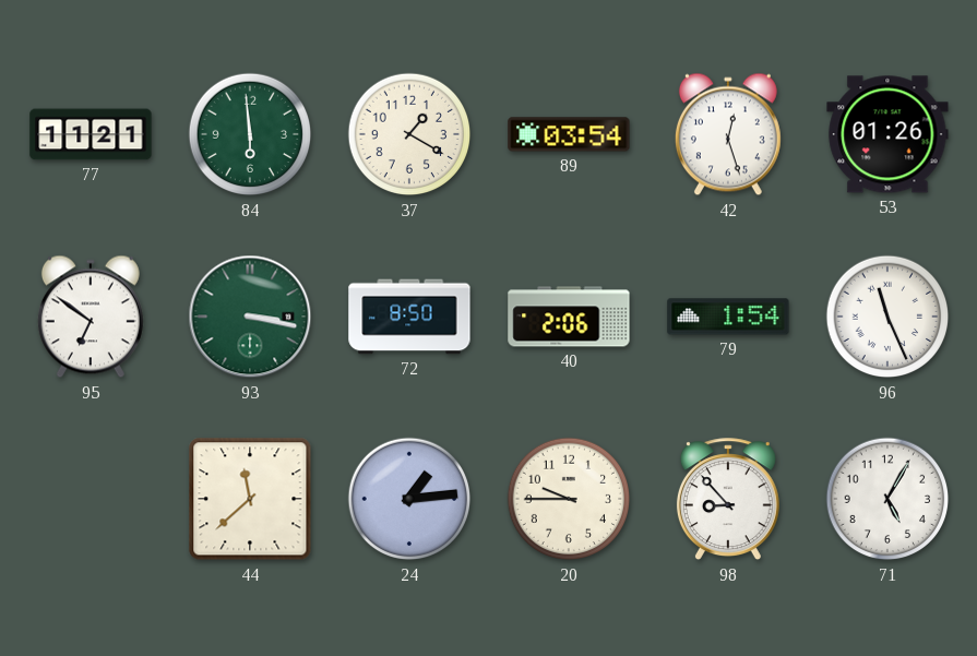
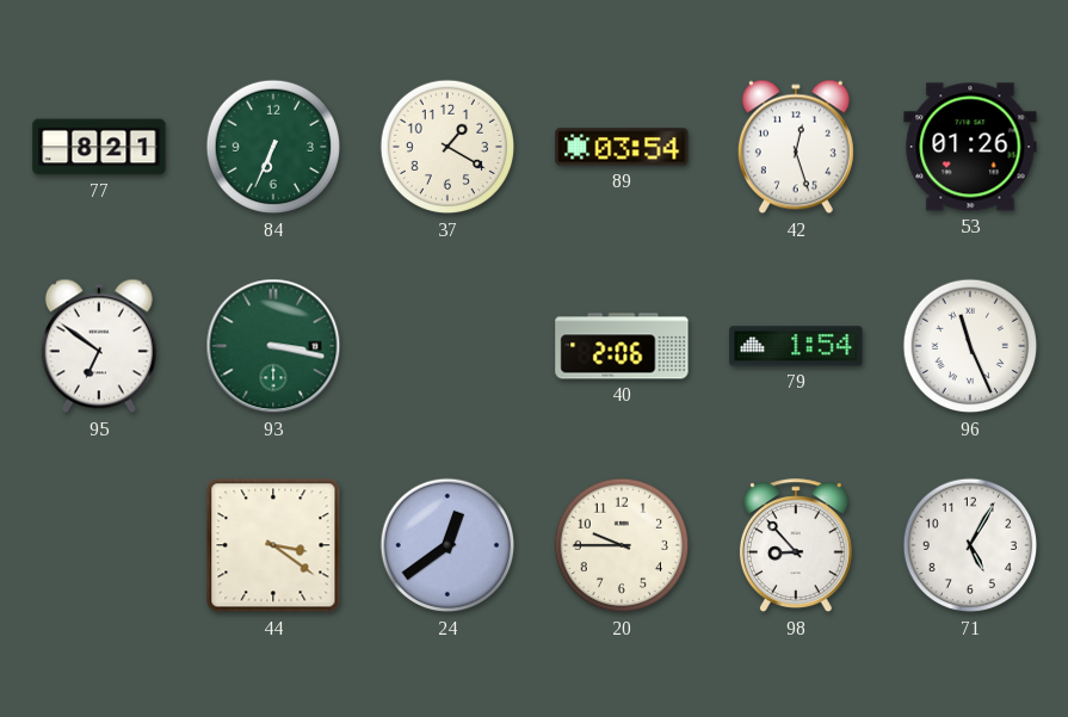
77: 11:21 -> 8:21 (99, 147)
84: 5:59 -> 6:34 (273, 147)
72: 8:50 -> none (409, 317)
44: 11:38 -> 3:21 (273, 545)
24: 1:14 -> 12:39 (447, 545)
